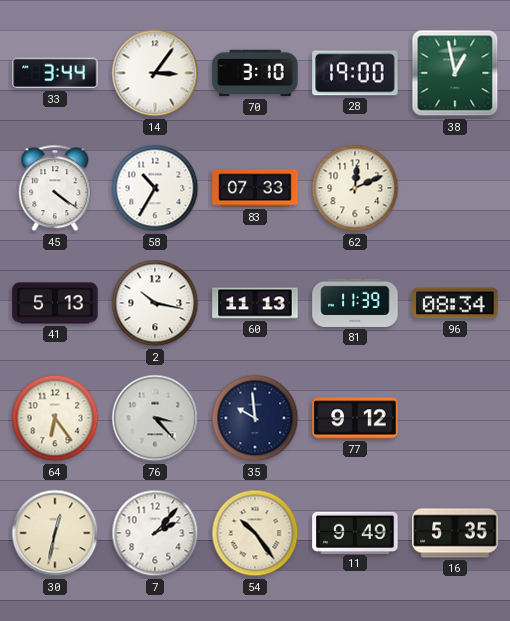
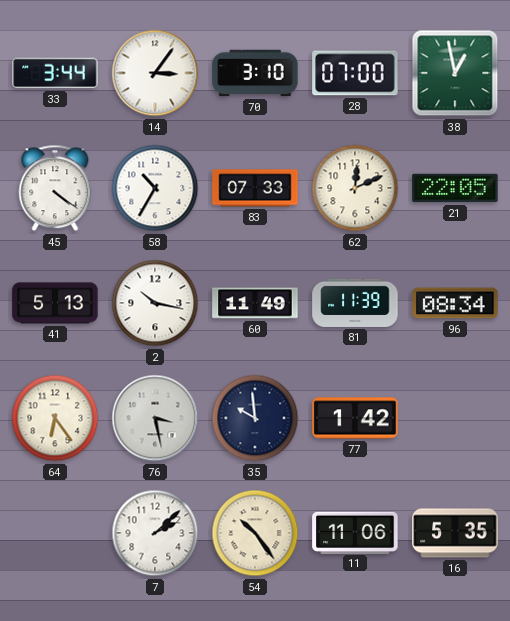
28: 19:00 -> 07:00 (355, 73)
21: none -> 22:05 (455, 188)
60: 11:13 -> 11:49 (255, 303)
76: 3:23 -> 3:28 (155, 418)
77: 9:12 -> 1:42 (355, 418)
30: 12:32 -> none (55, 533)
7: 2:07 -> 2:08 (155, 533)
11: 9:49 -> 11:06 (355, 532)
